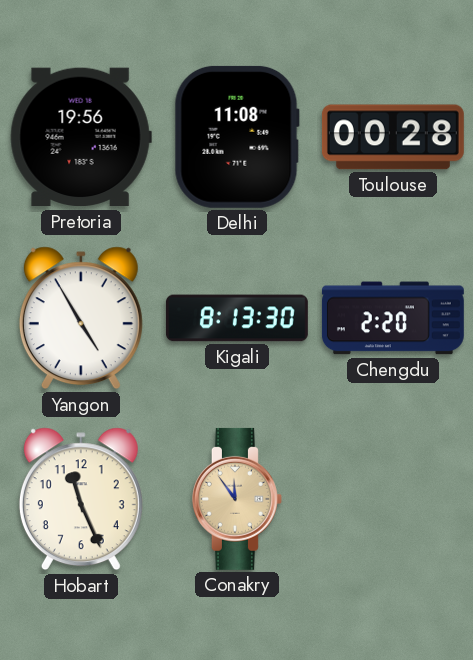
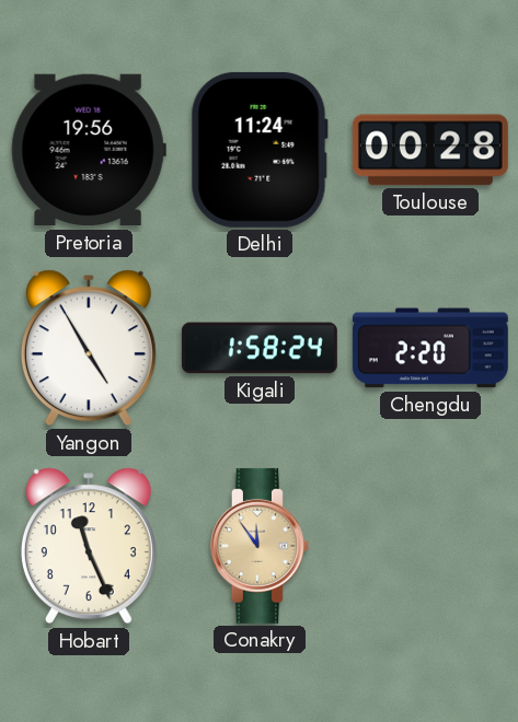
Delhi: 11:08 -> 11:24 (260, 150)
Kigali: 8:13 -> 1:58 (260, 348)
